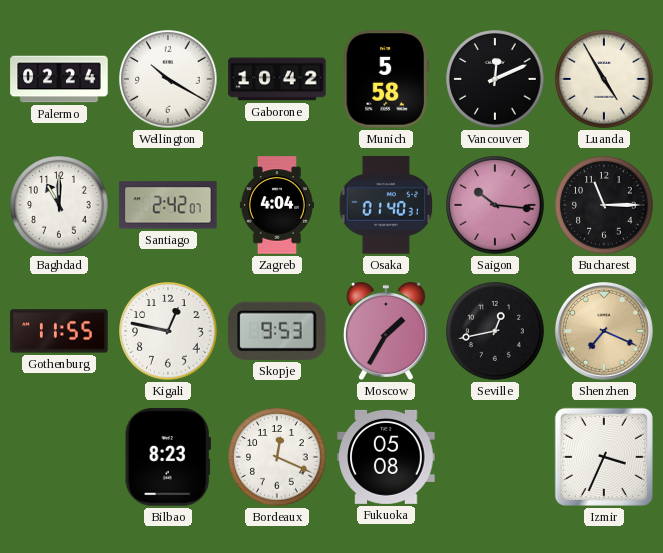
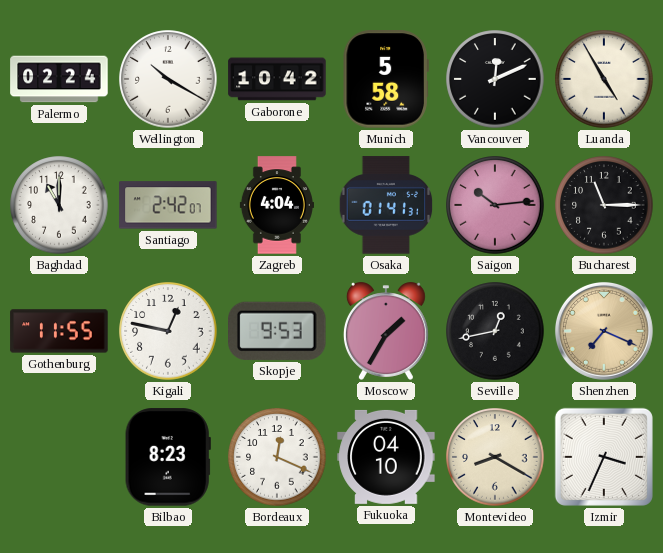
Osaka: 01:40 -> 01:41 (386, 205)
Saigon: 10:16 -> 10:14 (495, 205)
Fukuoka: 05:08 -> 04:10 (386, 457)
Montevideo: none -> 8:20 (495, 457)
